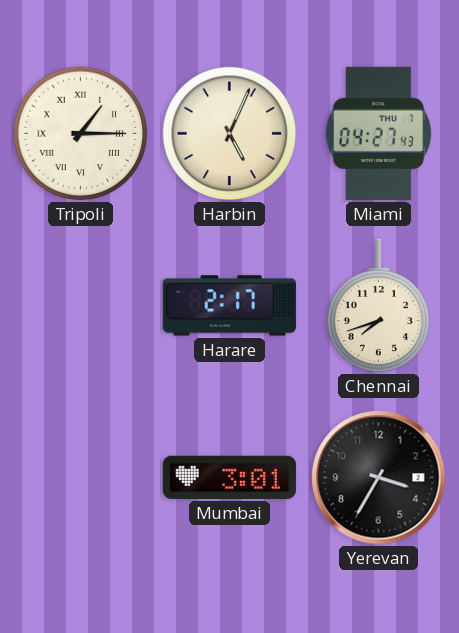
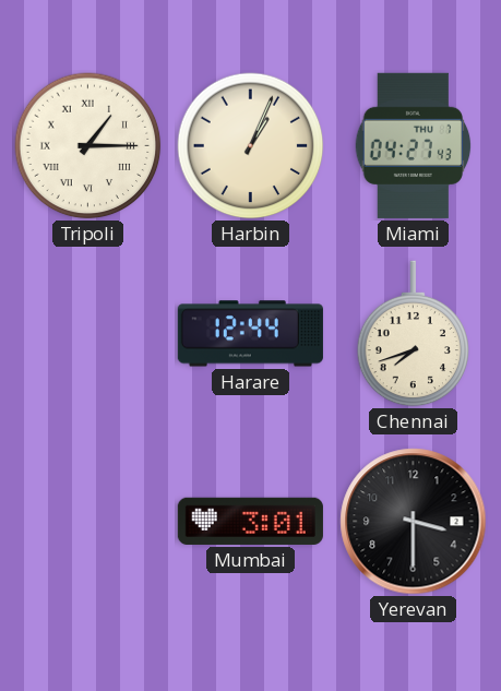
Harbin: 5:04 -> 1:04 (251, 146)
Harare: 2:17 -> 12:44 (250, 334)
Yerevan: 3:35 -> 3:30 (414, 522)
